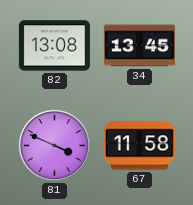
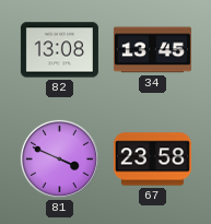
67: 11:58 -> 23:58 (152, 160)
